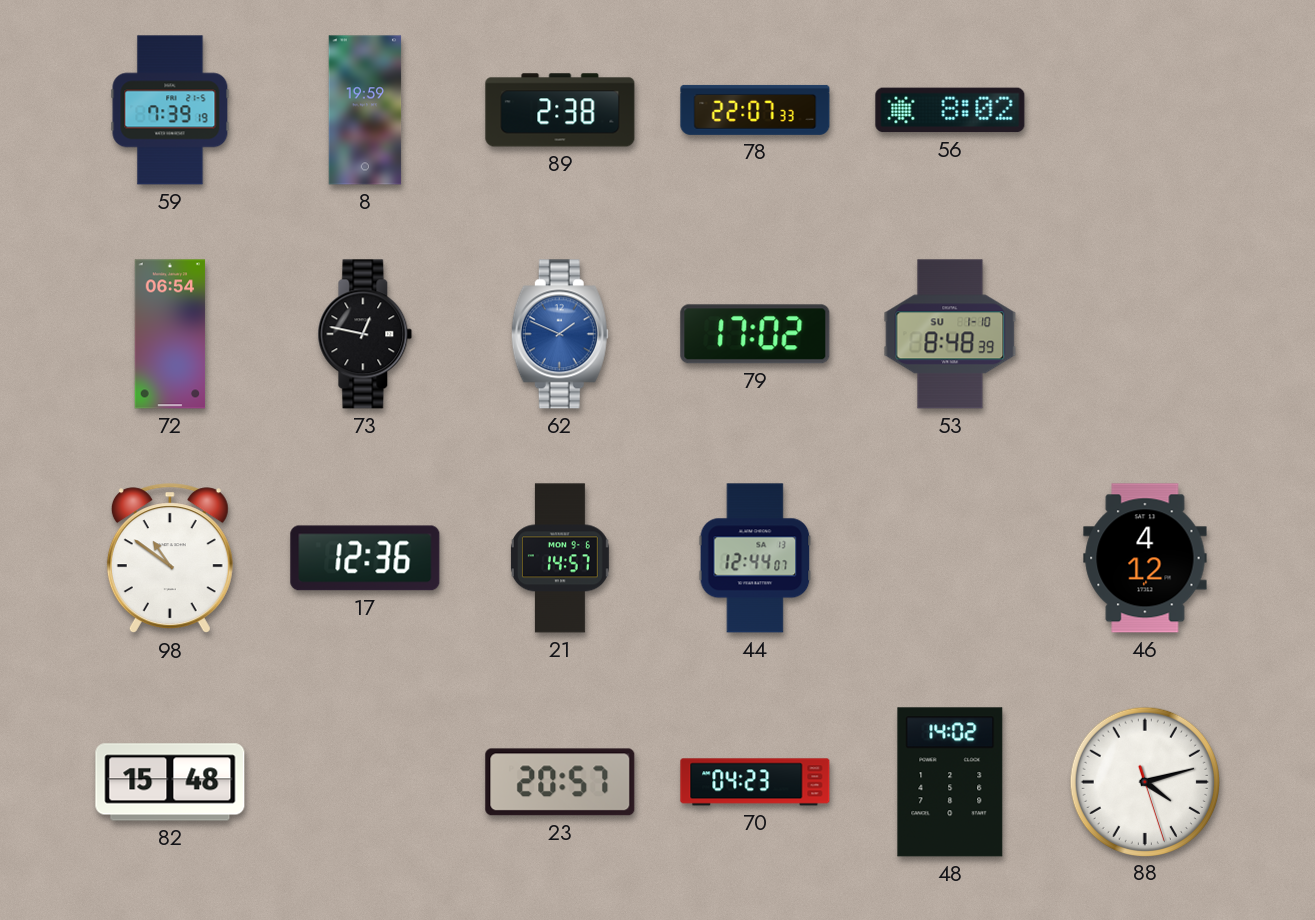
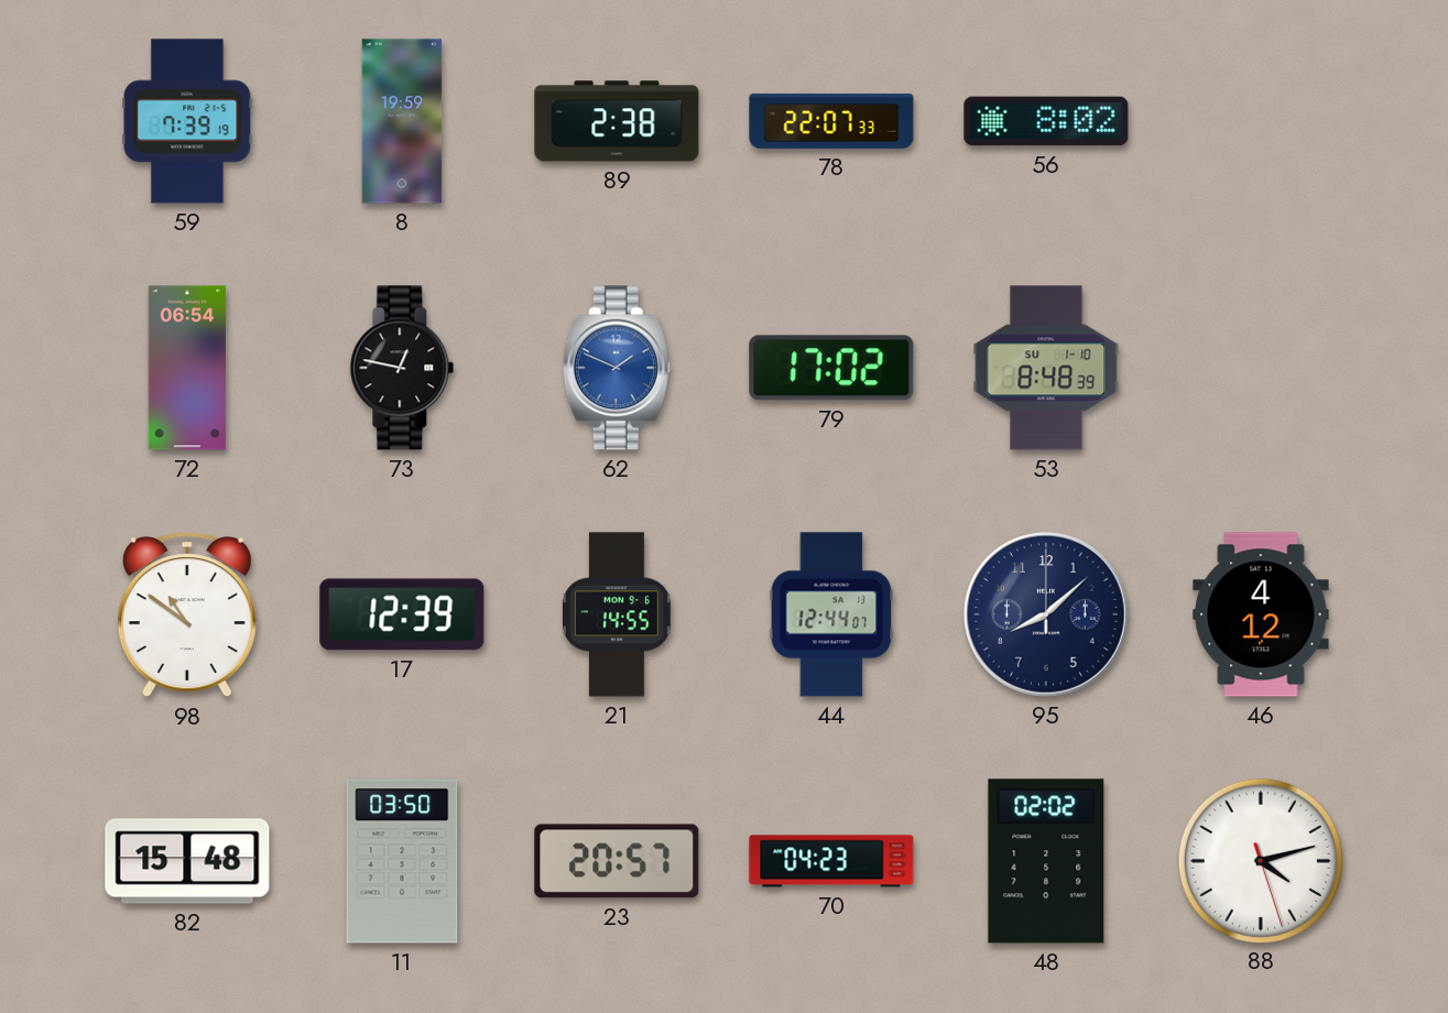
17: 12:36 -> 12:39 (402, 614)
21: 14:57 -> 14:55 (617, 614)
95: none -> 8:08 (1047, 616)
11: none -> 03:50 (402, 861)
48: 14:02 -> 02:02 (1046, 861)
